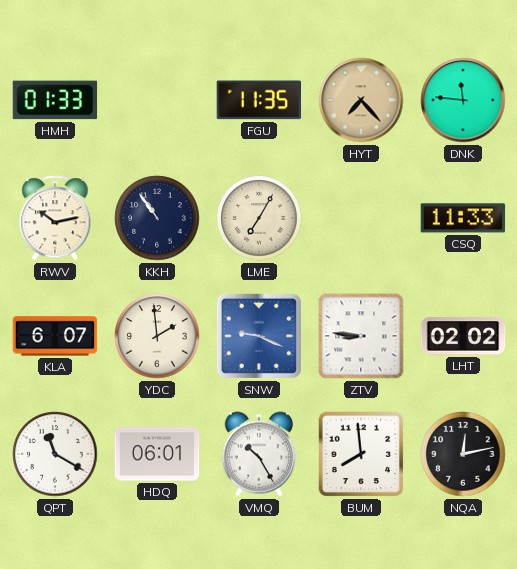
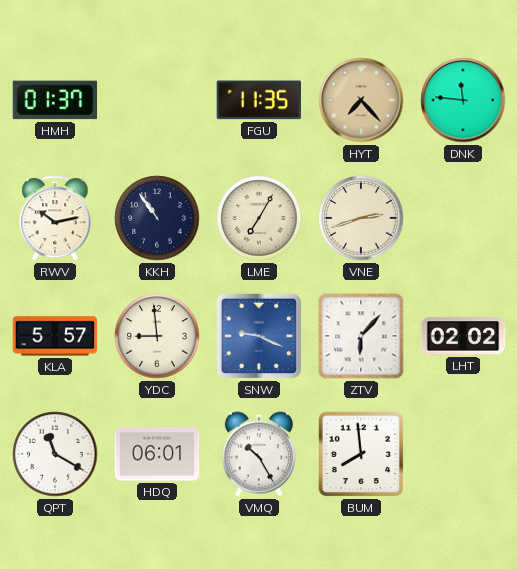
HMH: 01:33 -> 01:37 (55, 100)
VNE: none -> 2:42 (361, 218)
CSQ: 11:33 -> none (463, 218)
KLA: 6:07 -> 5:57 (55, 336)
YDC: 1:59 -> 8:59 (157, 336)
ZTV: 8:46 -> 6:07 (361, 336)
NQA: 12:13 -> none (463, 454)
